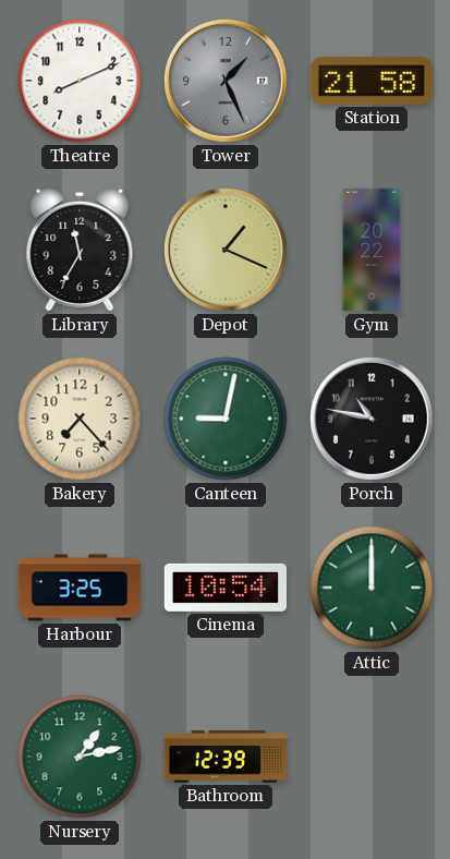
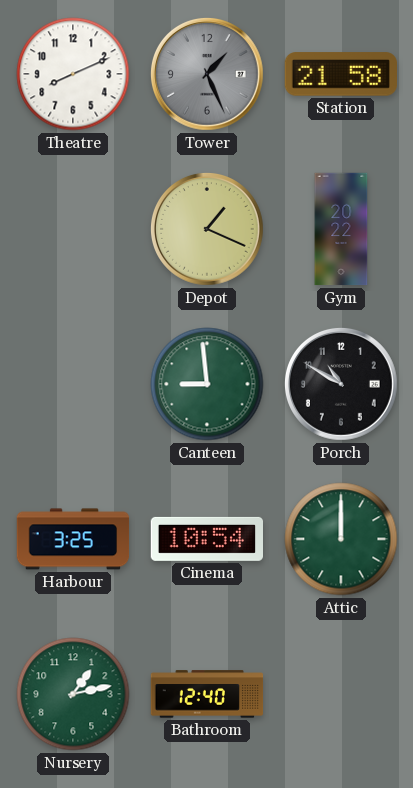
Library: 11:35 -> none (80, 250)
Bakery: 7:23 -> none (80, 419)
Canteen: 9:02 -> 8:59 (207, 384)
Porch: 10:47 -> 10:50 (341, 384)
Bathroom: 12:39 -> 12:40 (207, 694)
